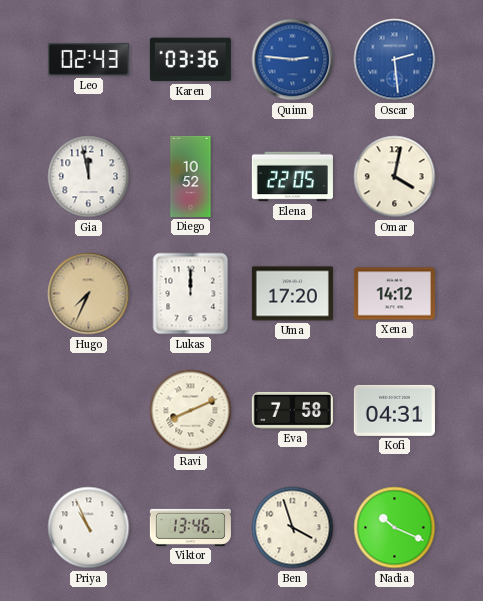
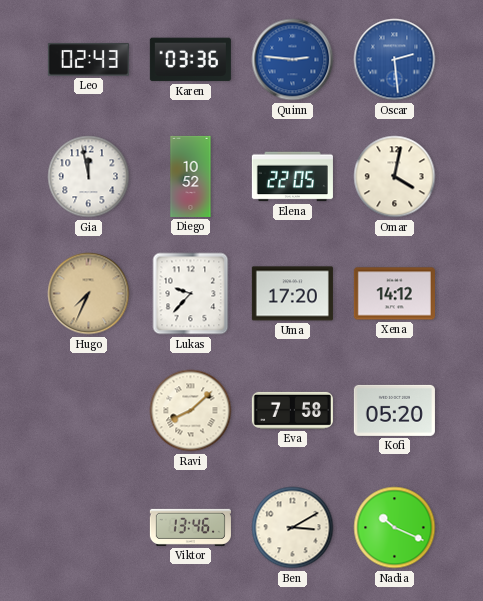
Lukas: 12:00 -> 9:37 (191, 294)
Ravi: 8:11 -> 8:08 (191, 411)
Kofi: 04:31 -> 05:20 (394, 410)
Priya: 10:56 -> none (89, 528)
Ben: 3:57 -> 3:10 (293, 528)
